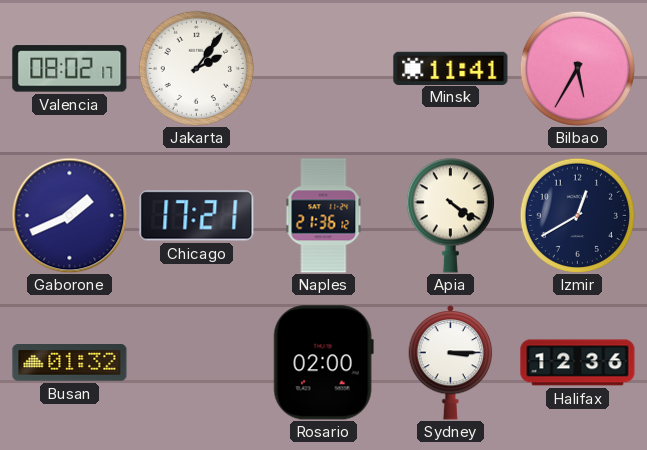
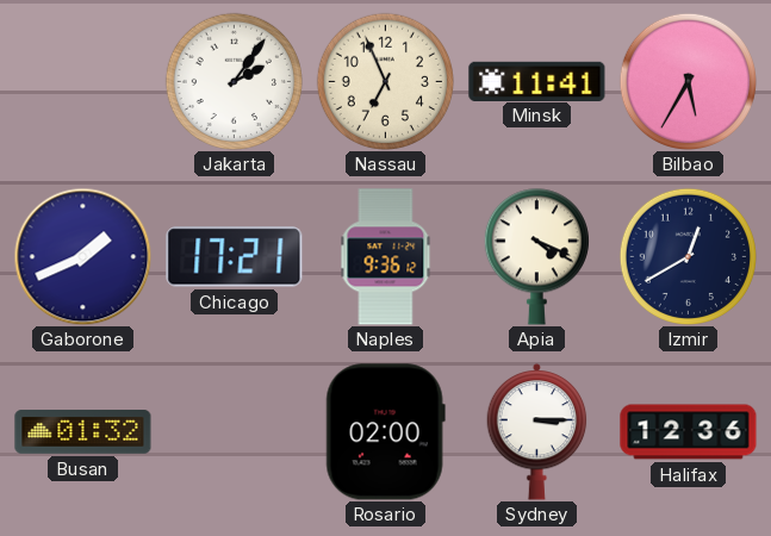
Valencia: 08:02 -> none (70, 69)
Nassau: none -> 6:56 (385, 81)
Naples: 21:36 -> 9:36 (386, 257)
Apia: 4:21 -> 4:19 (536, 257)
